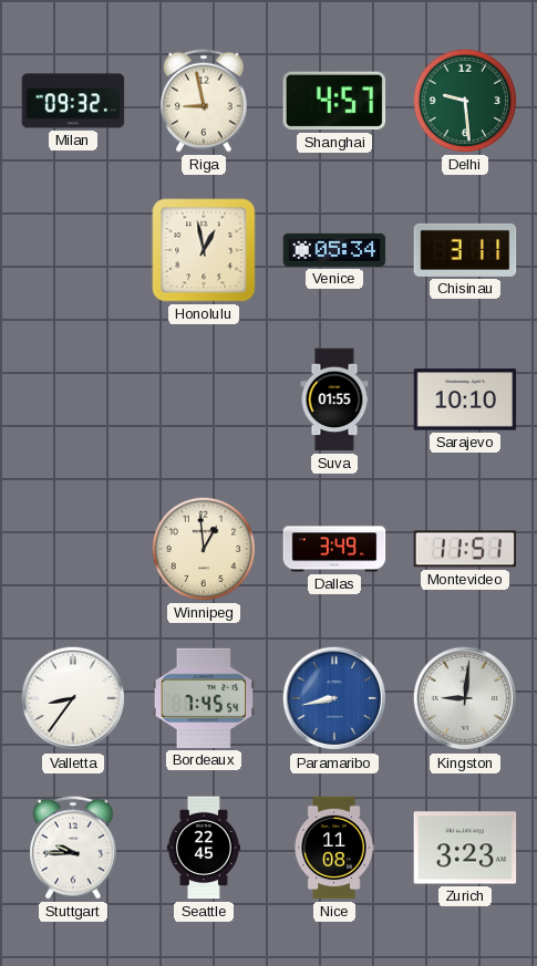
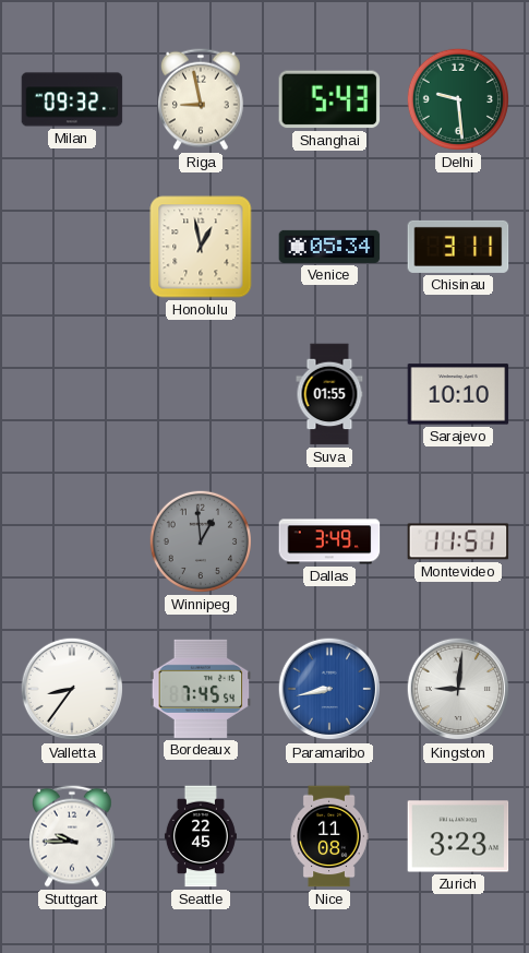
Shanghai: 4:57 -> 5:43 (329, 99)
Winnipeg dial: cream -> grey (201, 541)
